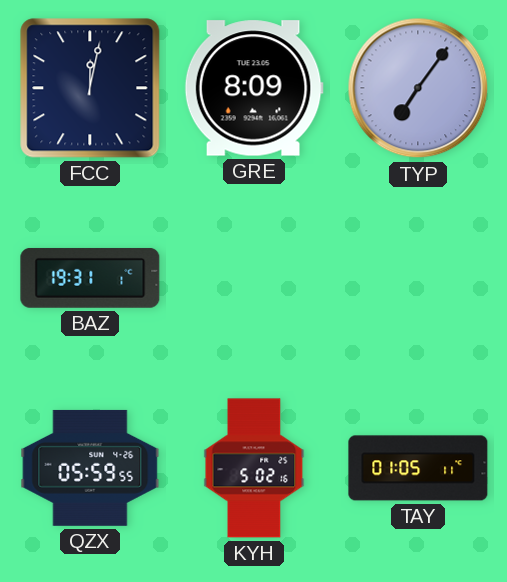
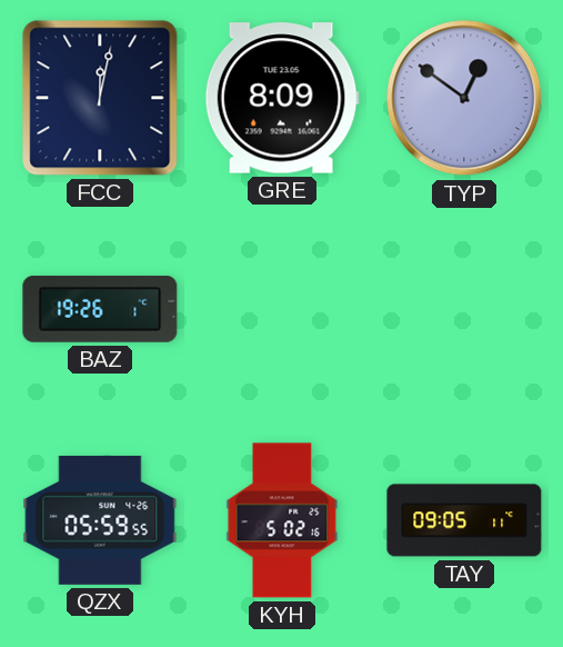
TYP: 7:06 -> 12:51 (464, 98)
BAZ: 19:31 -> 19:26 (100, 309)
TAY: 01:05 -> 09:05 (464, 520)
